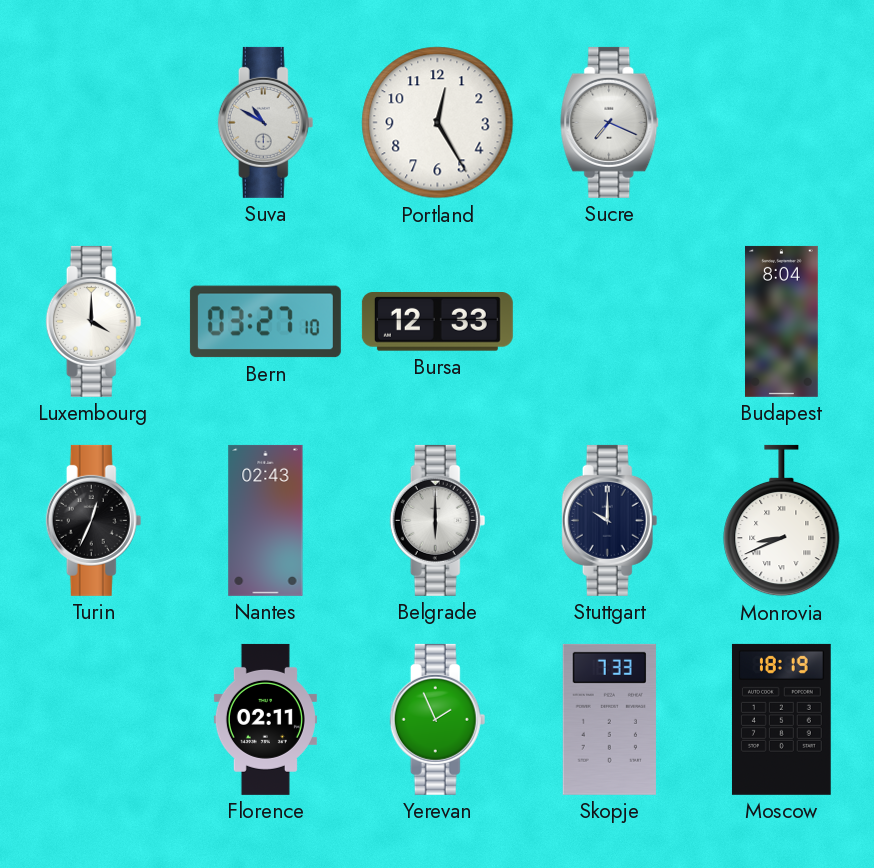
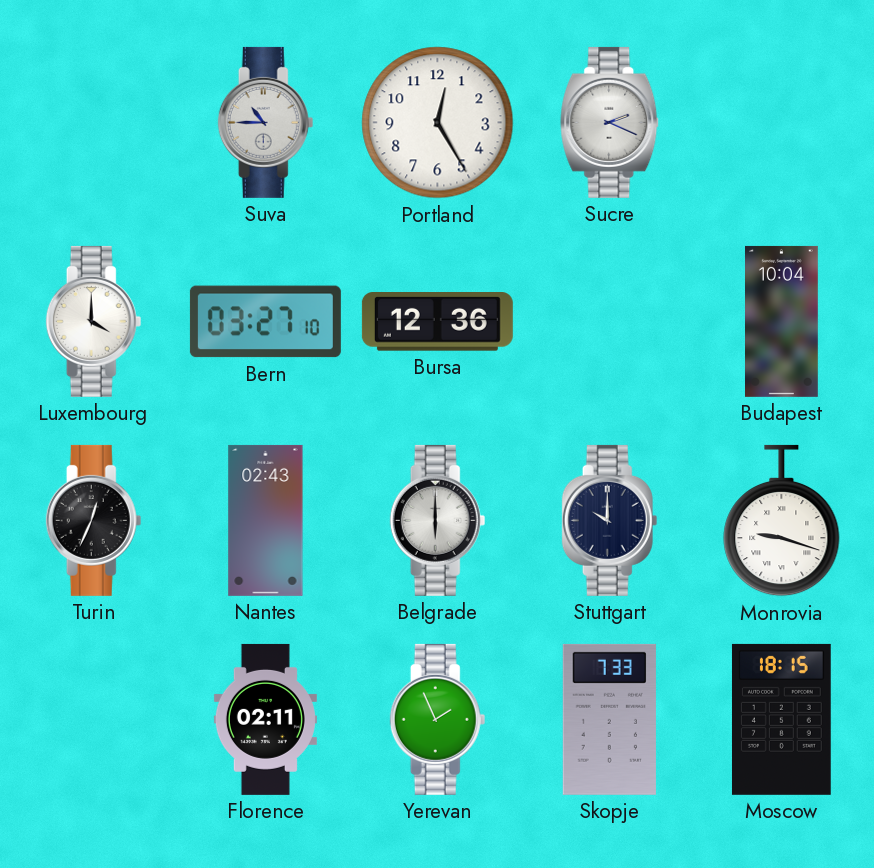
Suva: 10:50 -> 10:45 (266, 122)
Sucre: 7:19 -> 2:19 (610, 122)
Bursa: 12:33 -> 12:36 (437, 322)
Budapest: 8:04 -> 10:04 (782, 321)
Monrovia: 8:41 -> 9:18 (782, 521)
Moscow: 18:19 -> 18:15 (781, 719)
